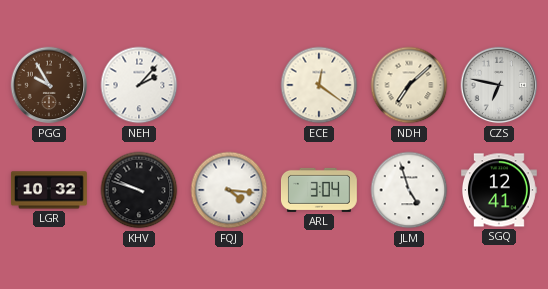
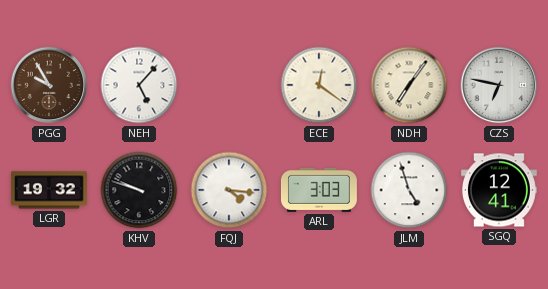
NEH: 2:07 -> 5:07 (139, 85)
NDH: 7:08 -> 7:06 (409, 85)
LGR: 10:32 -> 19:32 (49, 190)
ARL: 3:04 -> 3:03 (319, 190)
